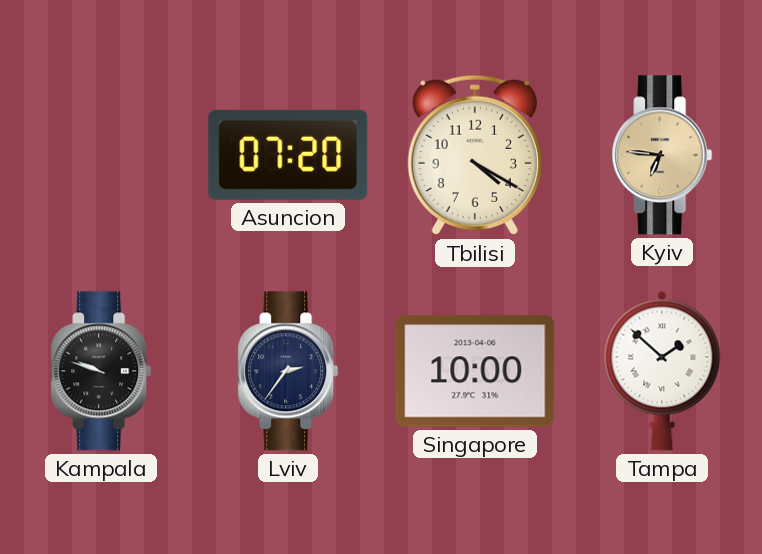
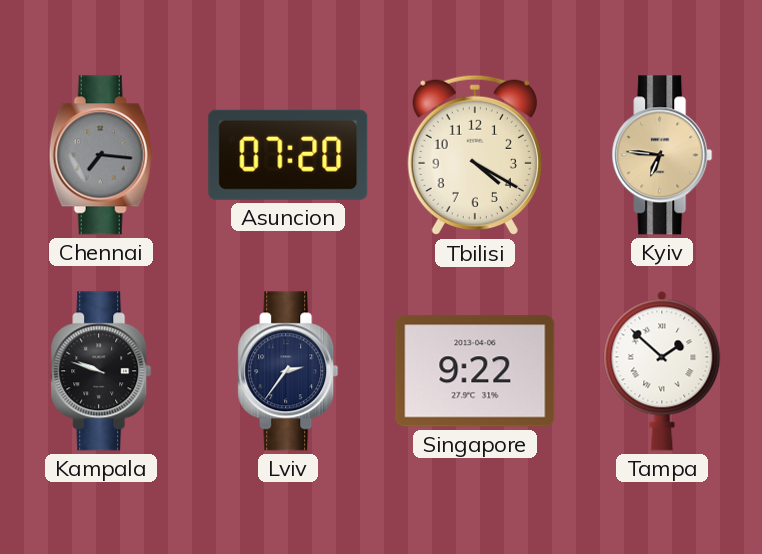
Chennai: none -> 7:16 (101, 155)
Singapore: 10:00 -> 9:22 (475, 371)
